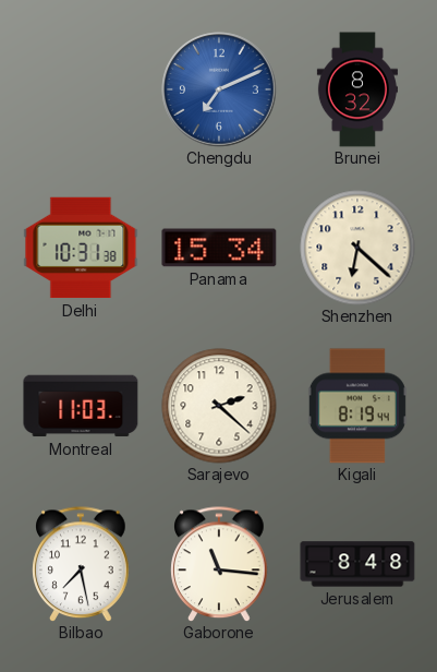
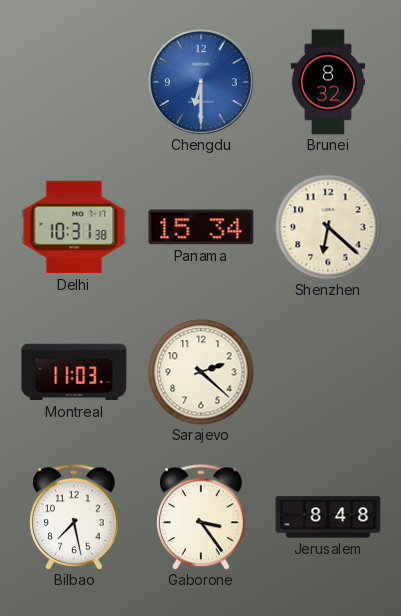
Chengdu: 7:11 -> 6:30 (201, 82)
Kigali: 8:19 -> none (357, 406)
Gaborone: 11:16 -> 3:24 (201, 517)
